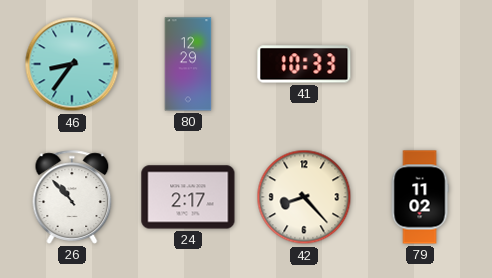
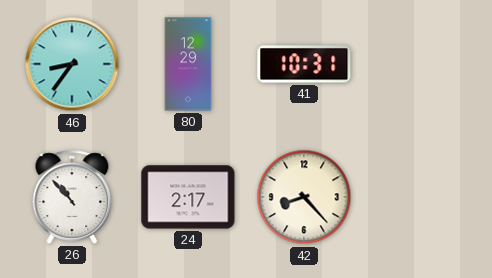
41: 10:33 -> 10:31 (304, 64)
79: 11:02 -> none (420, 197)
